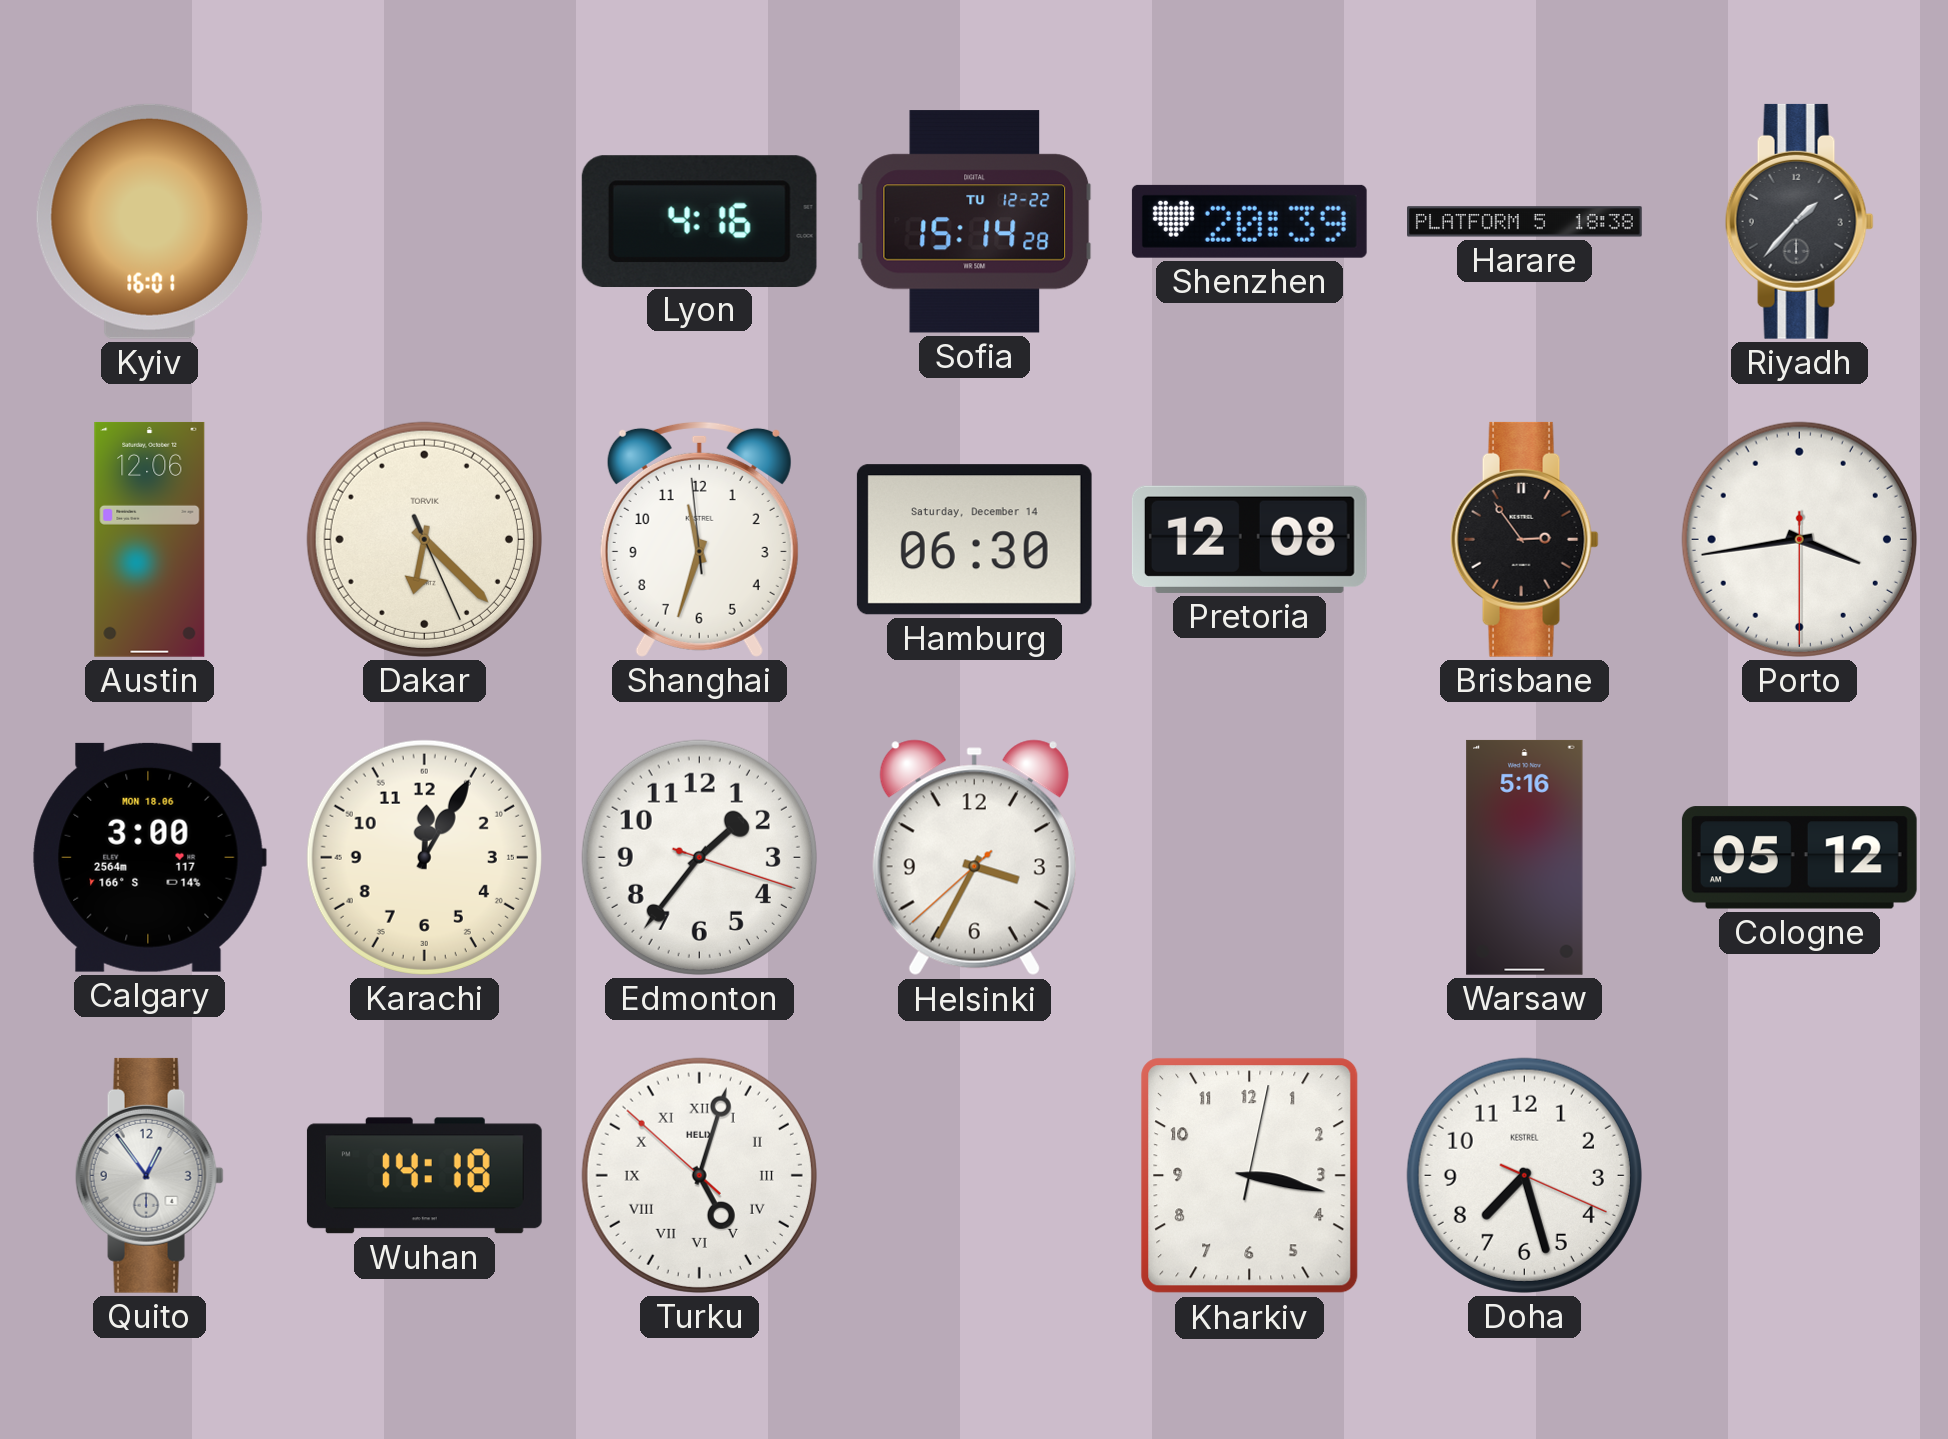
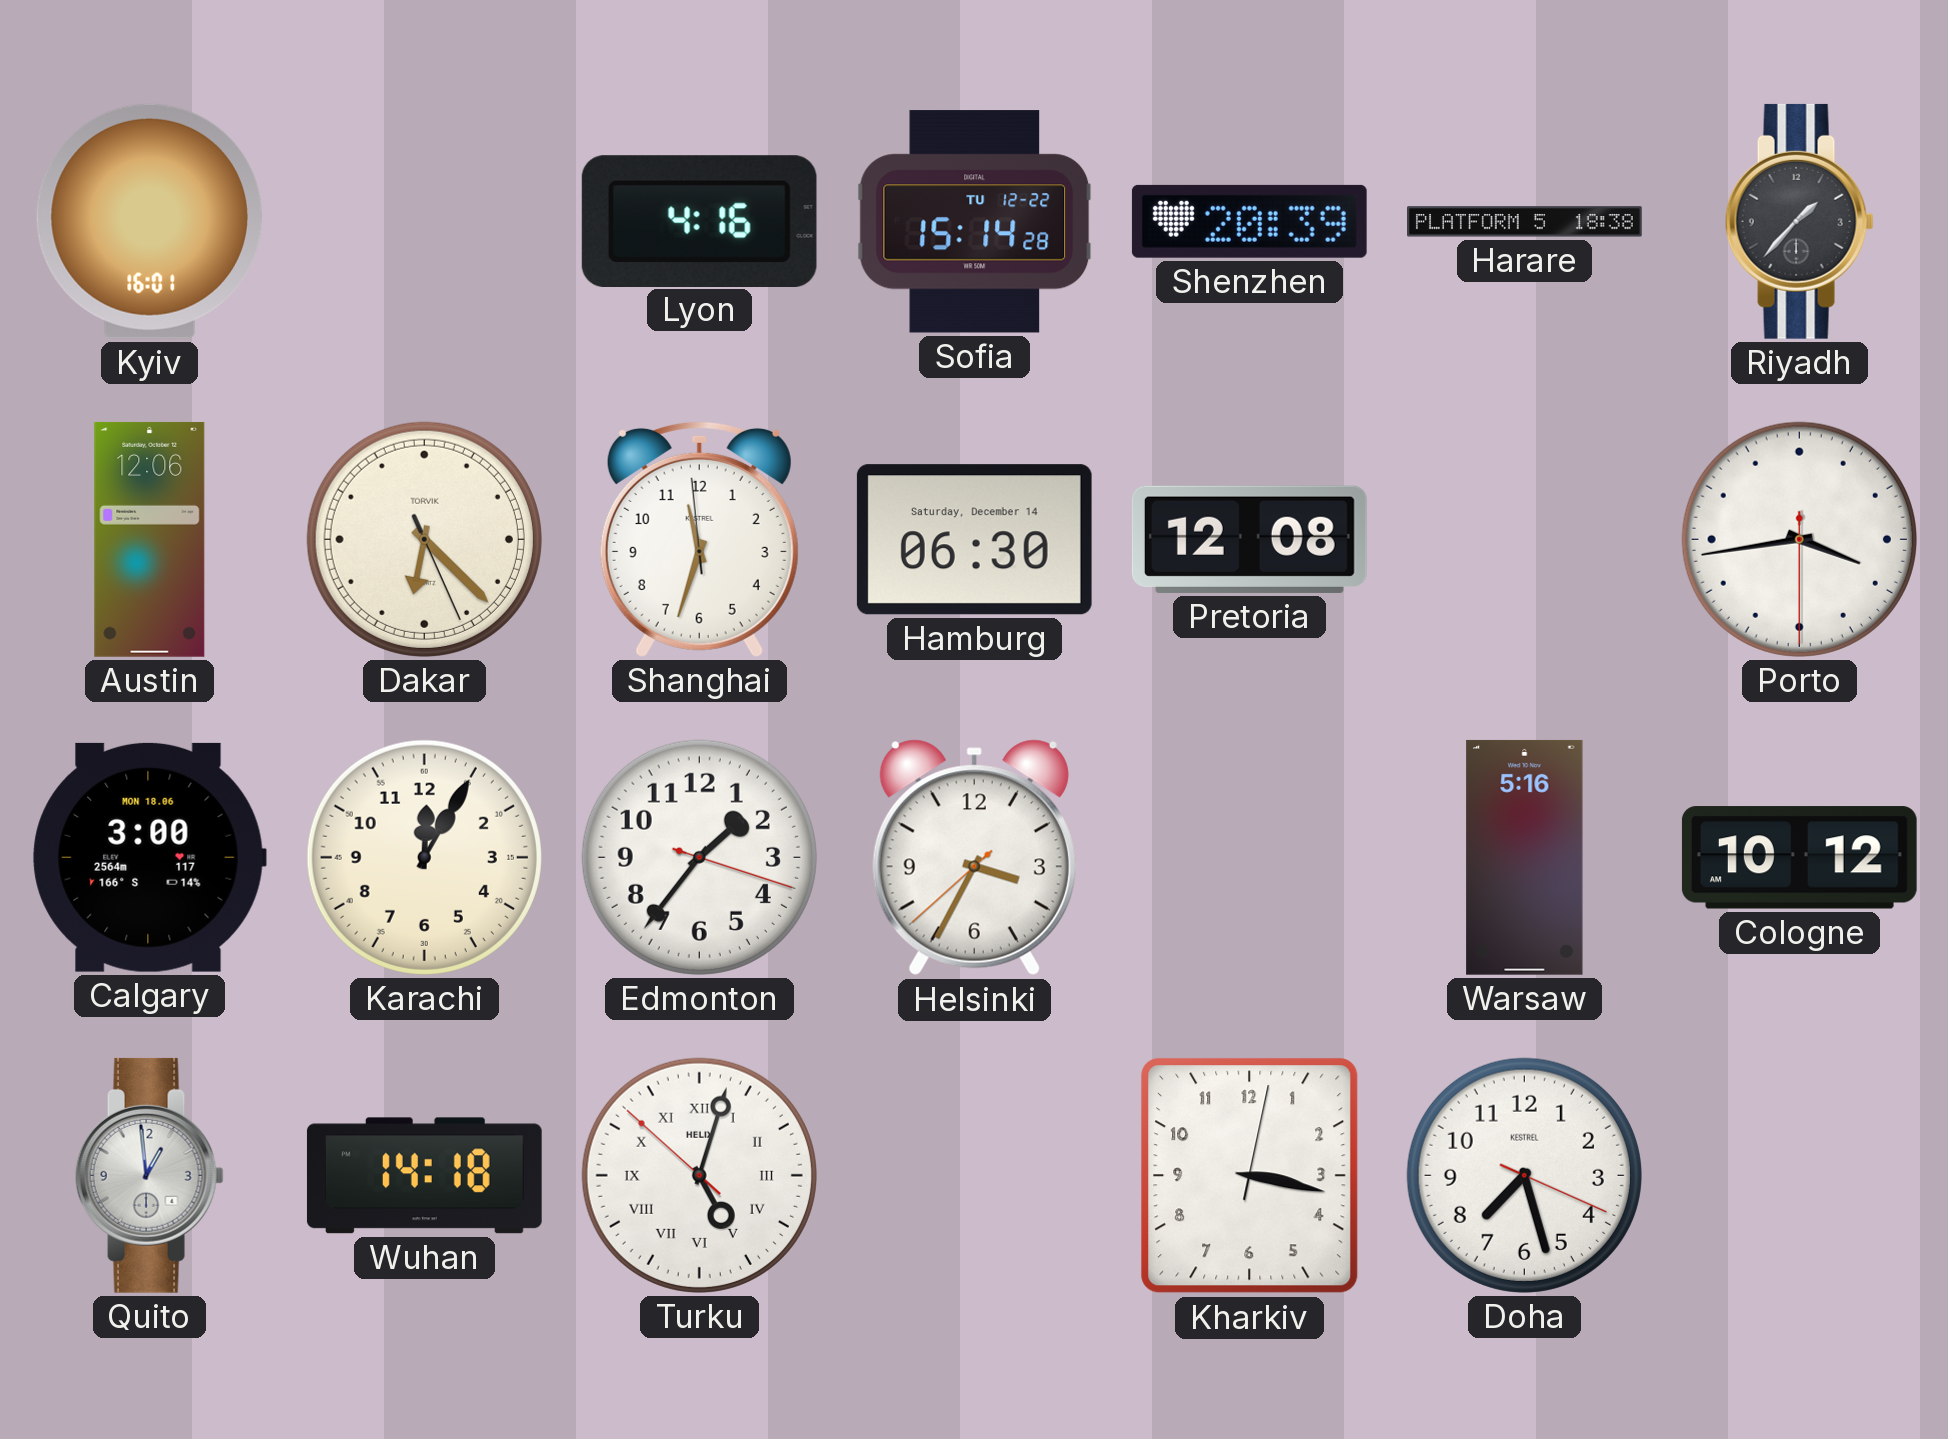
Brisbane: 2:54 -> none (1524, 539)
Cologne: 05:12 -> 10:12 (1799, 858)
Quito: 12:54 -> 12:59 (149, 1175)
